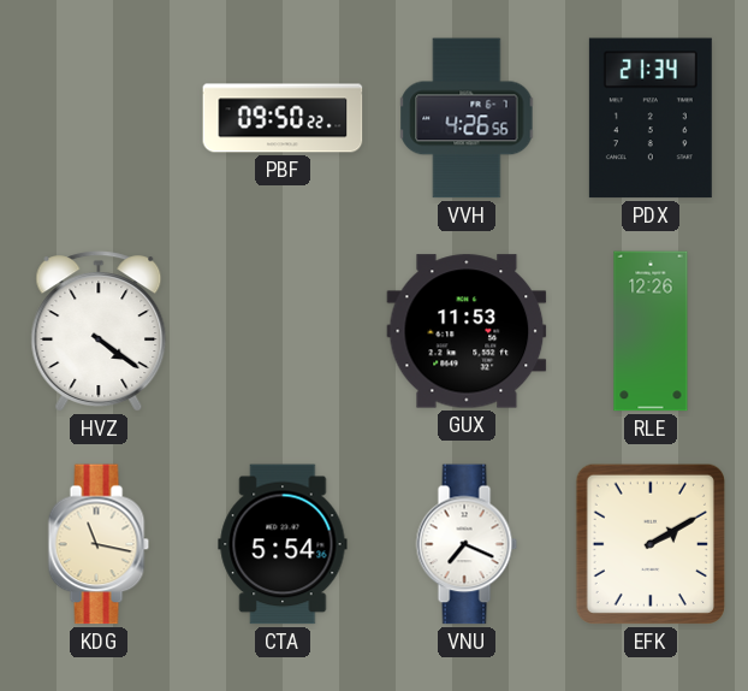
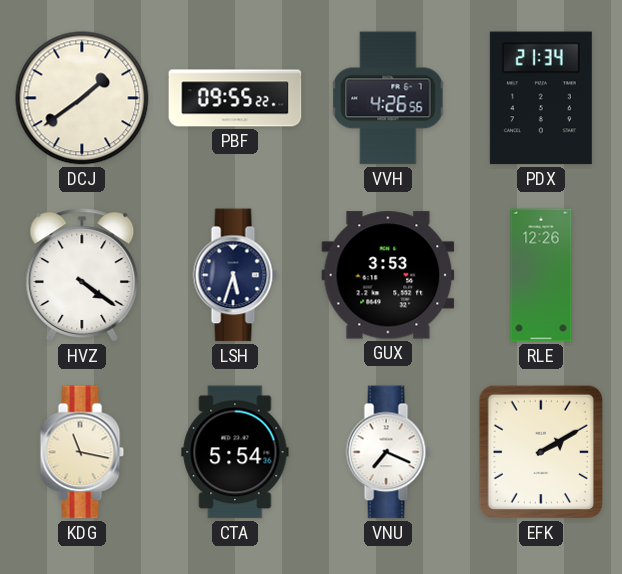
DCJ: none -> 1:39 (82, 98)
PBF: 09:50 -> 09:55 (235, 98)
LSH: none -> 5:33 (235, 275)
GUX: 11:53 -> 3:53 (388, 275)
